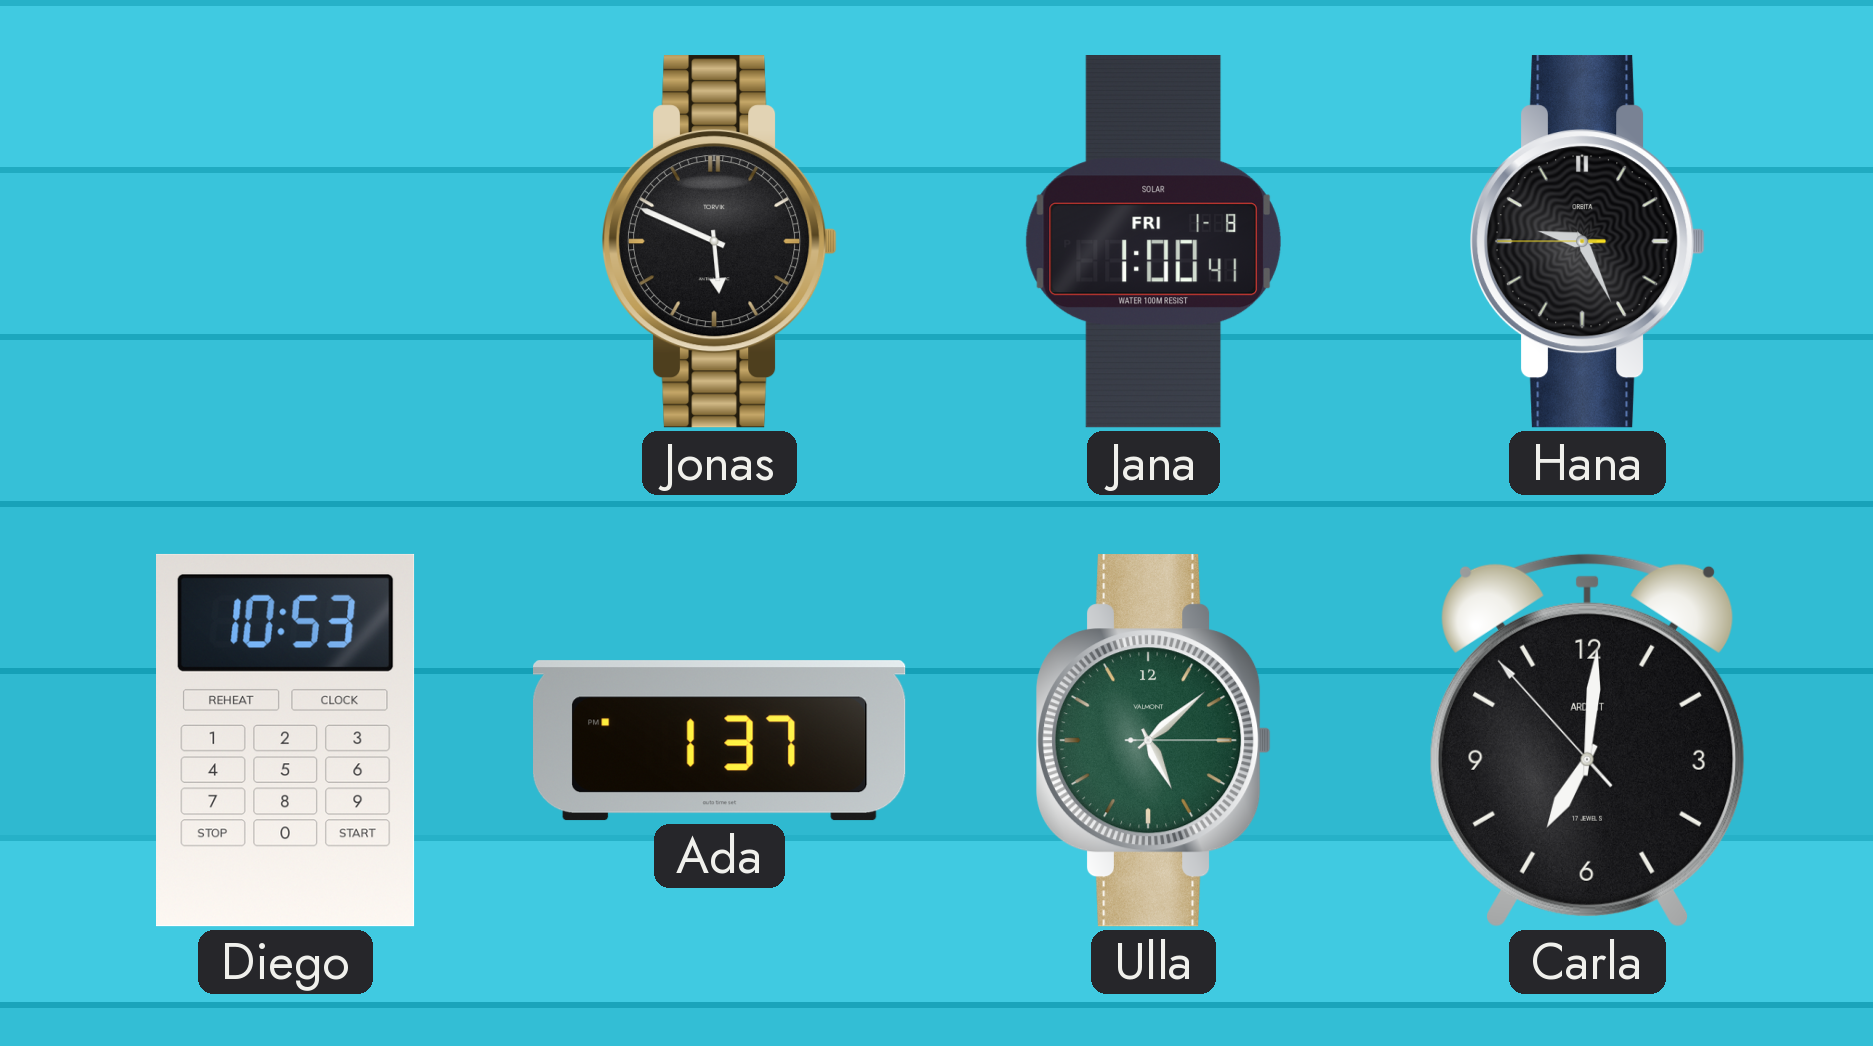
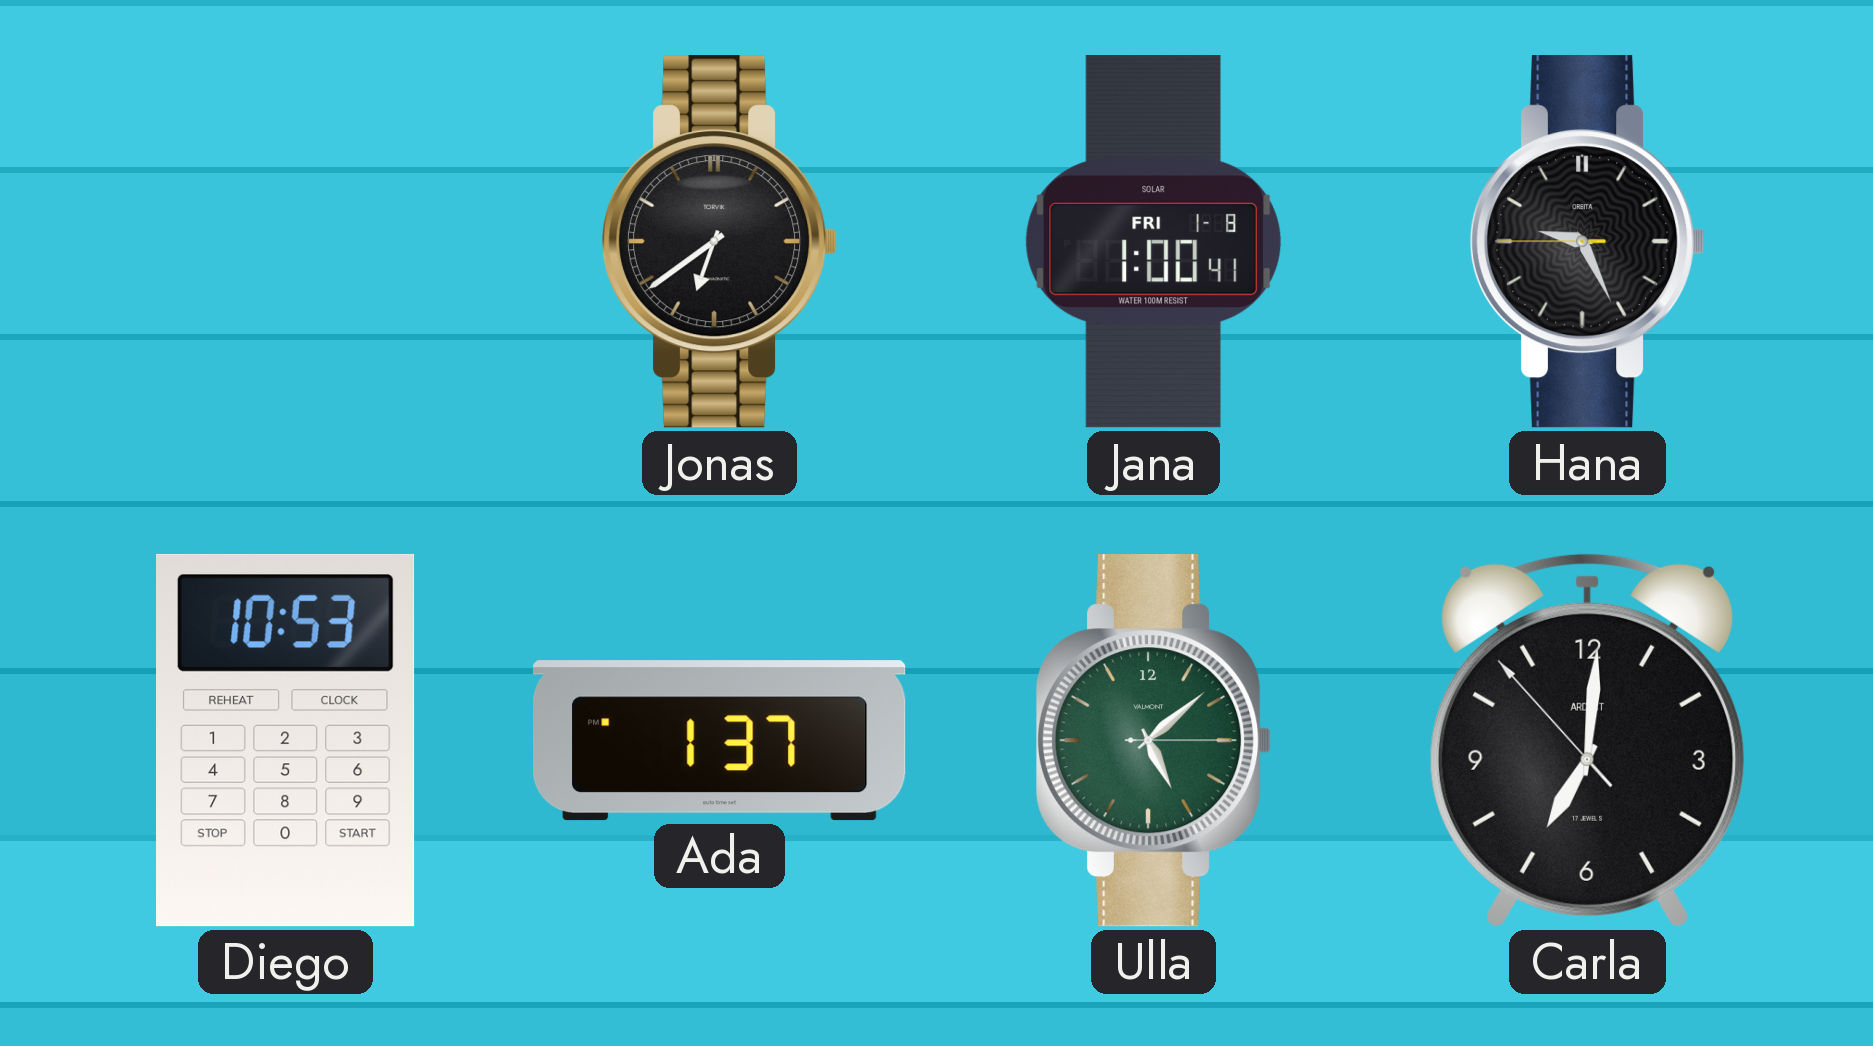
Jonas: 5:49 -> 6:39 (721, 242)
